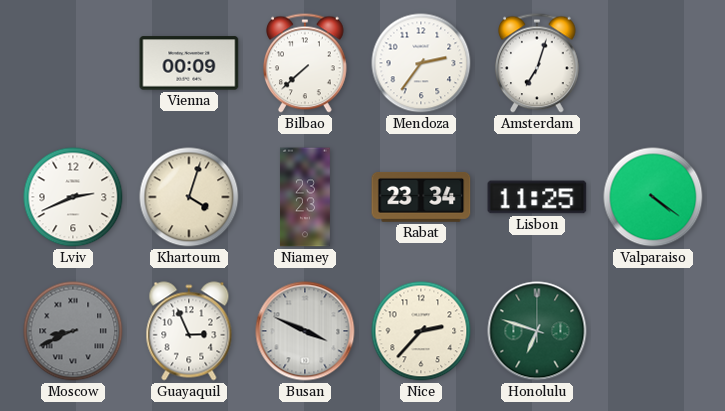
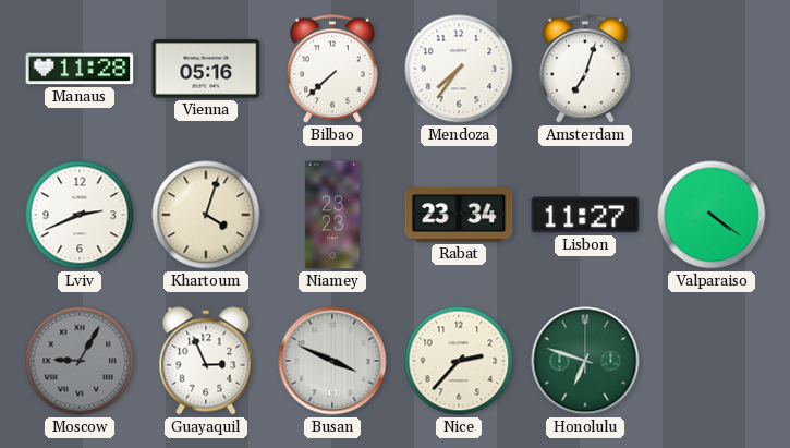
Manaus: none -> 11:28 (80, 69)
Vienna: 00:09 -> 05:16 (206, 69)
Mendoza: 2:36 -> 7:36 (459, 69)
Lisbon: 11:25 -> 11:27 (585, 215)
Moscow: 8:41 -> 9:05 (80, 361)
